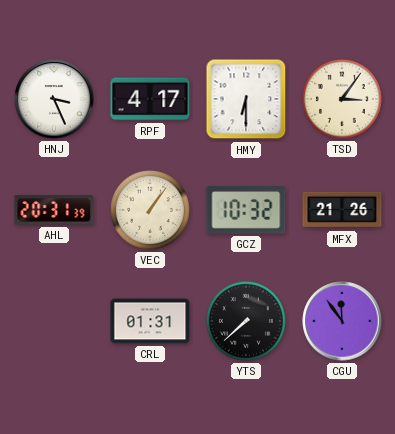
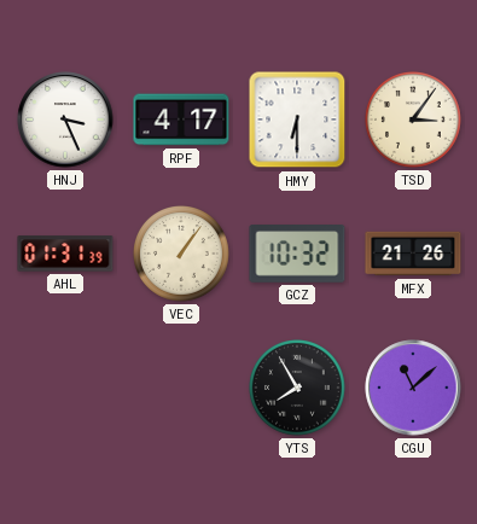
AHL: 20:31 -> 01:31 (65, 254)
CRL: 01:31 -> none (150, 321)
YTS: 7:38 -> 7:55 (298, 389)
CGU: 11:54 -> 11:08 (413, 388)
